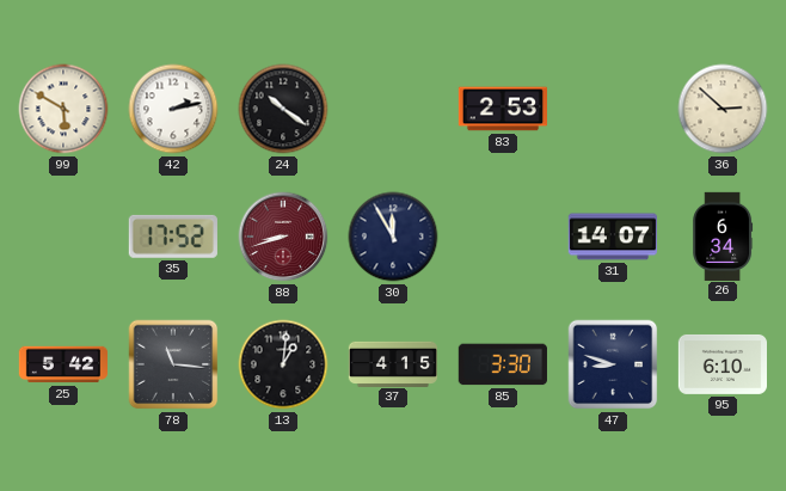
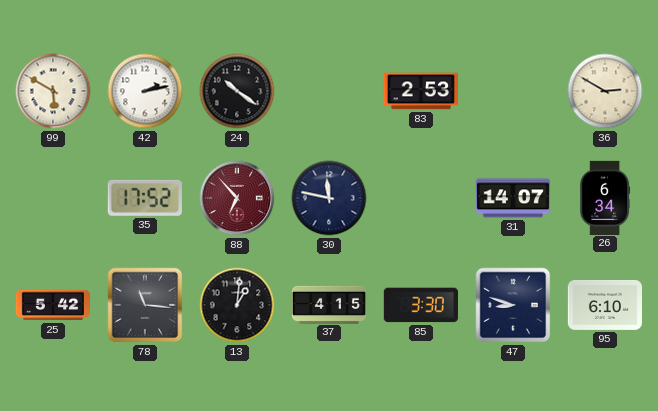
36: 2:52 -> 2:50 (605, 91)
88: 8:42 -> 6:53 (237, 198)
30: 11:55 -> 11:47 (329, 198)
